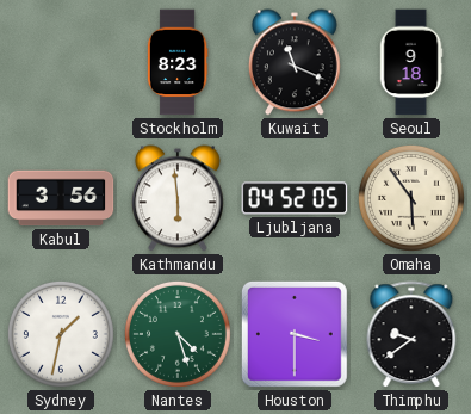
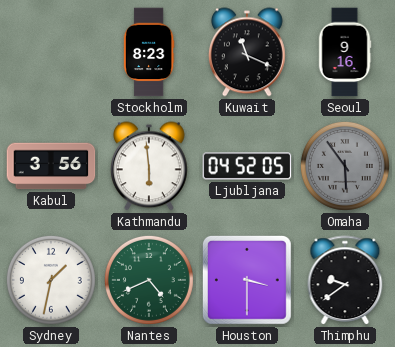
Seoul: 9:18 -> 9:16 (345, 52)
Omaha dial: cream -> grey (345, 166)
Nantes: 4:27 -> 4:41 (149, 280)
